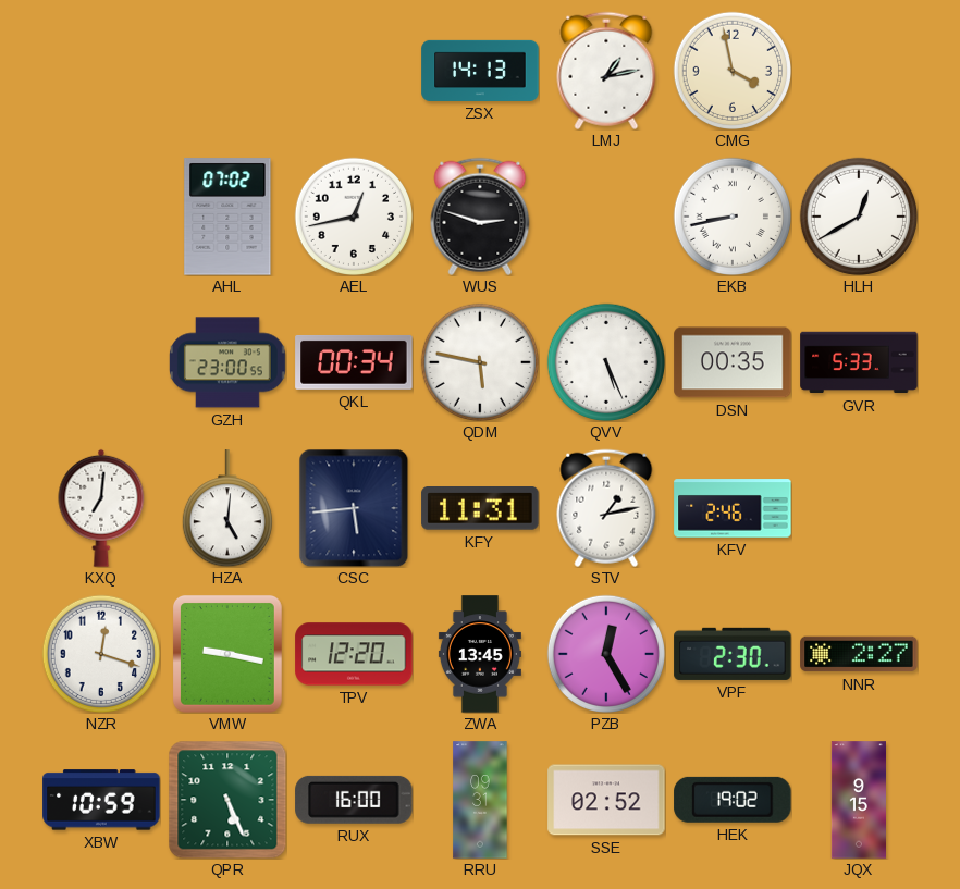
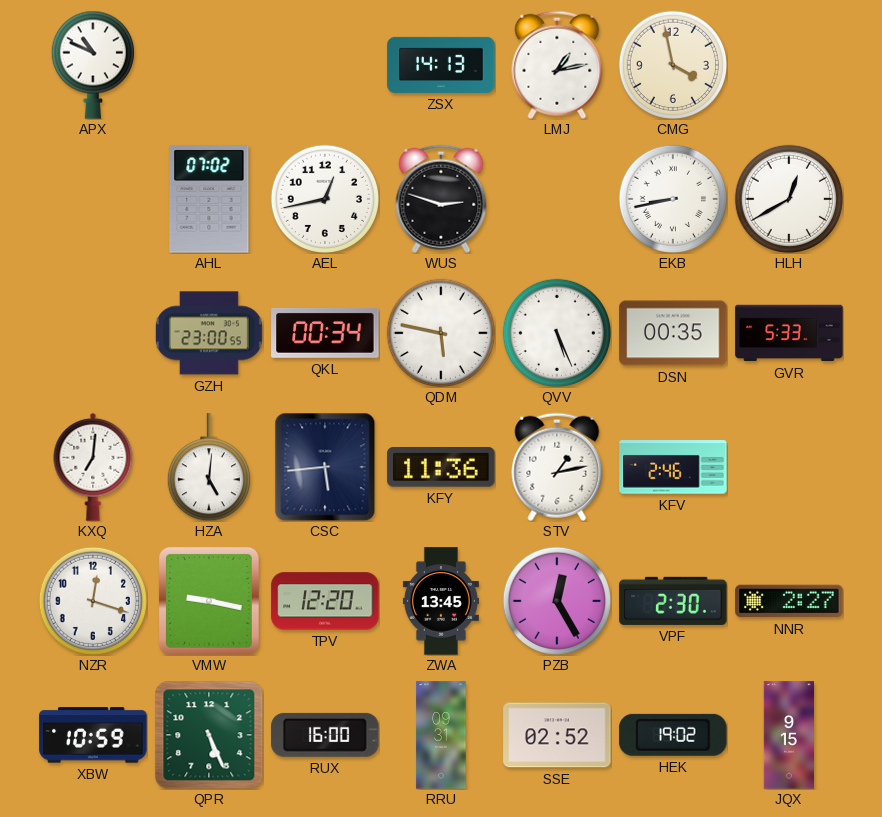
APX: none -> 10:49 (93, 65)
KFY: 11:31 -> 11:36 (441, 468)
